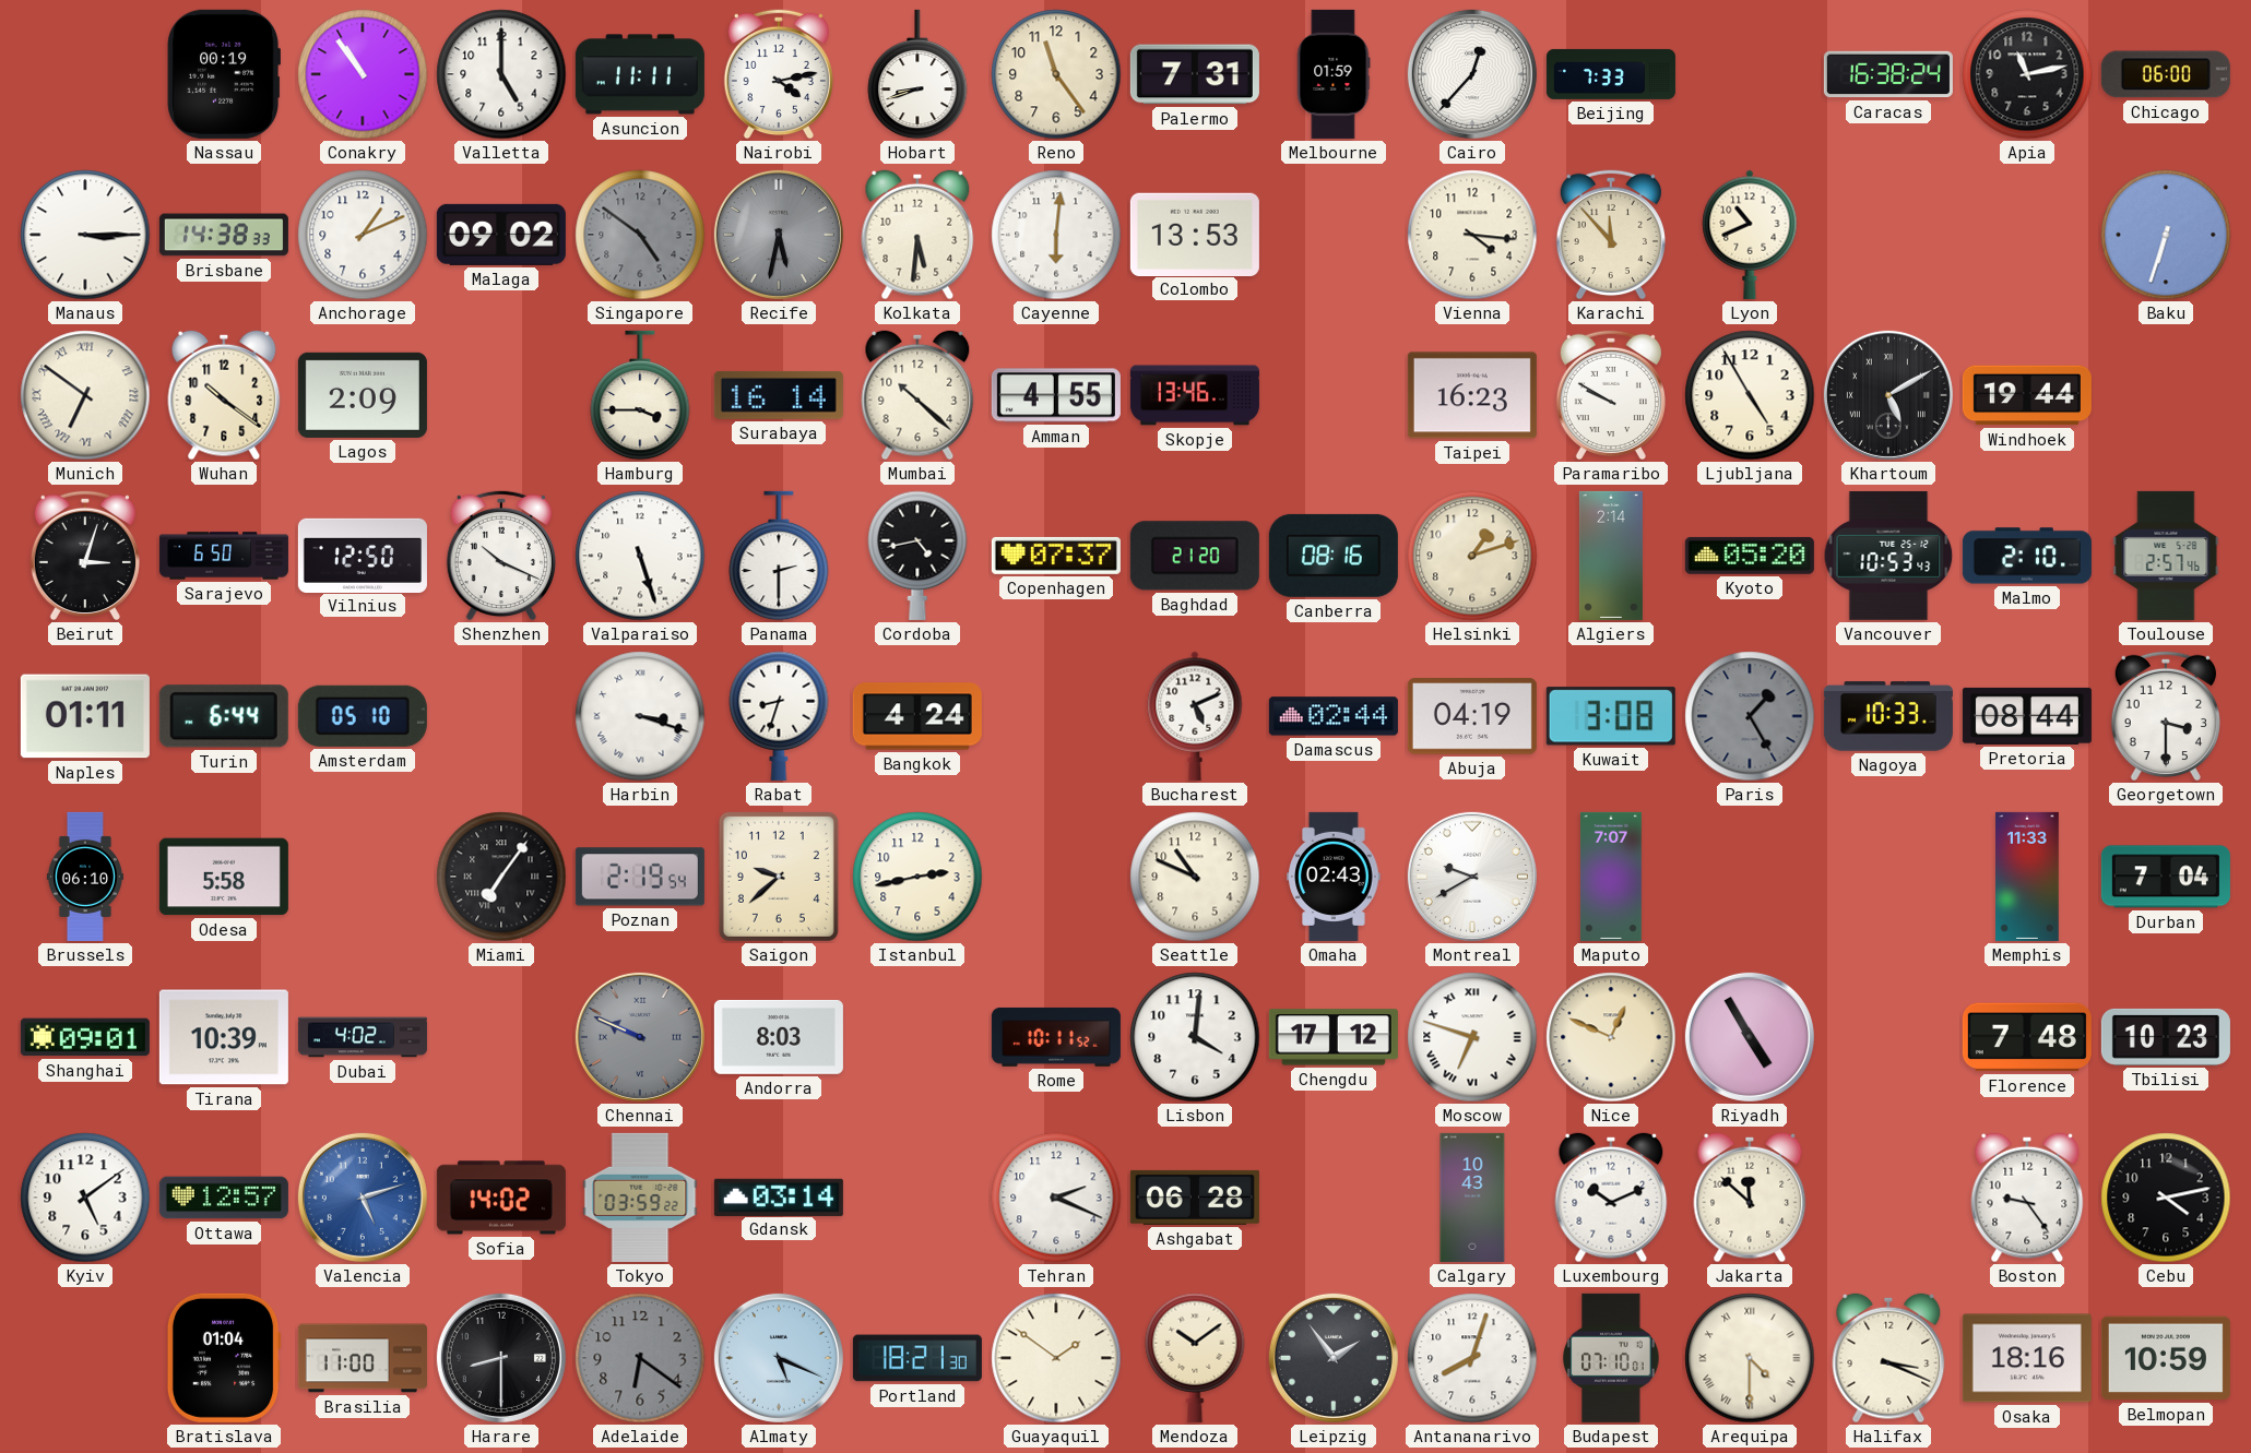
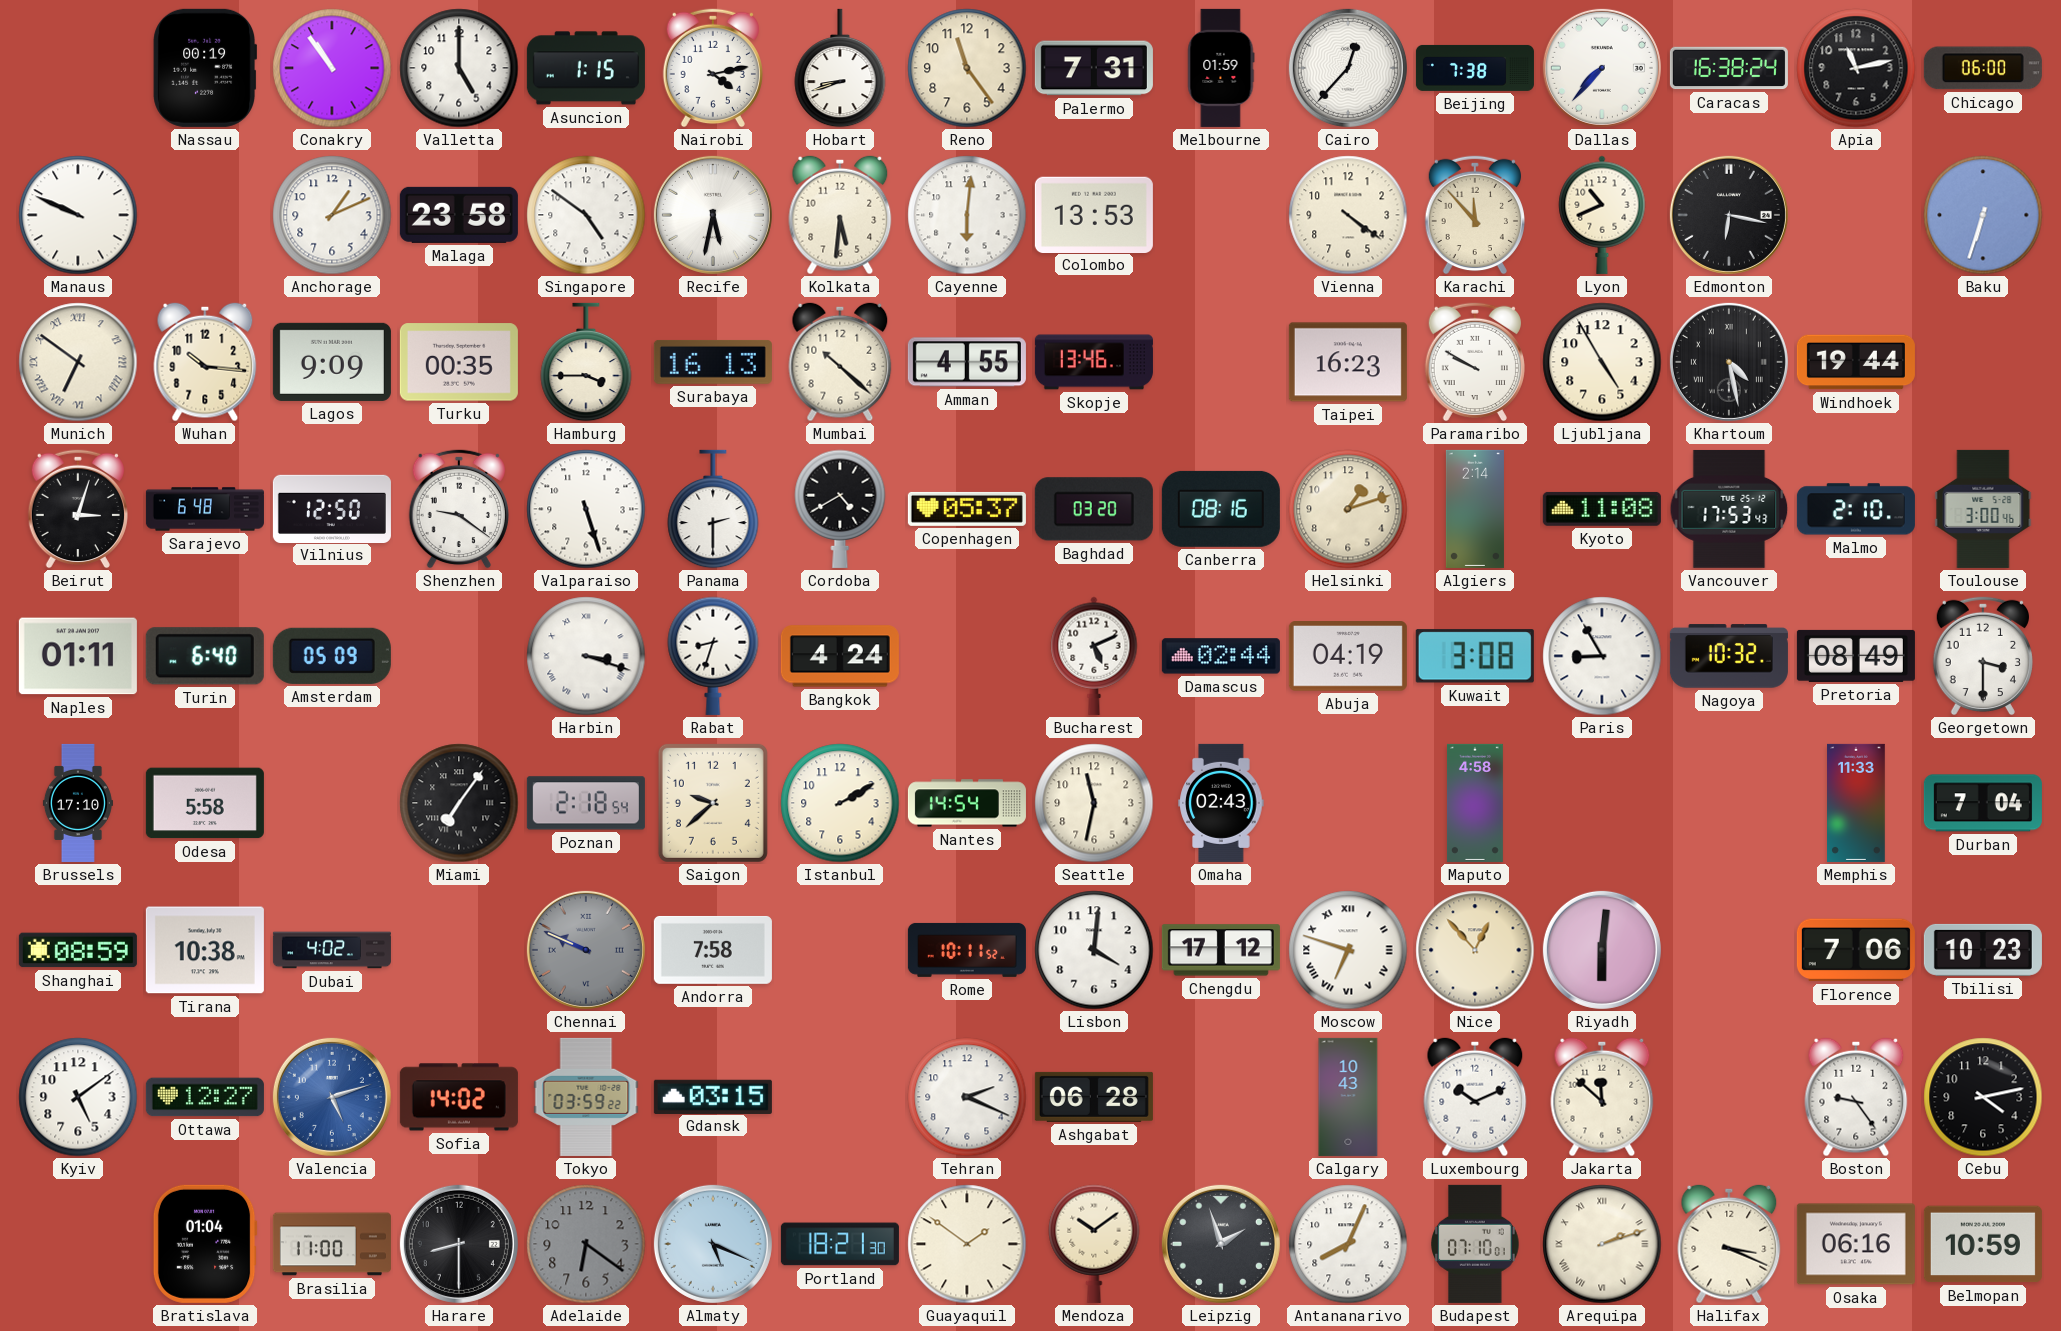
Asuncion: 11:11 -> 1:15 (586, 68)
Beijing: 7:33 -> 7:38 (1475, 68)
Dallas: none -> 7:37 (1602, 68)
Manaus: 3:15 -> 9:49 (78, 215)
Brisbane: 14:38 -> none (224, 235)
Malaga: 09:02 -> 23:58 (459, 215)
Singapore dial: grey -> white (586, 215)
Recife dial: grey -> white (713, 215)
Vienna: 4:16 -> 4:21 (1348, 215)
Edmonton: none -> 6:17 (1729, 215)
Wuhan: 10:21 -> 10:16 (205, 362)
Lagos: 2:09 -> 9:09 (332, 362)
Turku: none -> 00:35 (459, 362)
Surabaya: 16:14 -> 16:13 (713, 362)
Khartoum: 5:10 -> 4:28 (1729, 362)
Sarajevo: 6:50 -> 6:48 (205, 509)
Shenzhen: 10:19 -> 9:21 (459, 509)
Cordoba: 4:43 -> 4:40 (840, 509)
Copenhagen: 07:37 -> 05:37 (967, 509)
Baghdad: 21:20 -> 03:20 (1094, 509)
Kyoto: 05:20 -> 11:08 (1602, 509)
Vancouver: 10:53 -> 17:53 (1729, 509)
Toulouse: 2:57 -> 3:00 (1983, 509)
Turin: 6:44 -> 6:40 (205, 656)
Amsterdam: 05:10 -> 05:09 (332, 656)
Paris: 1:25 -> 8:55 (1602, 656)
Paris dial: grey -> white (1602, 656)
Nagoya: 10:33 -> 10:32 (1729, 656)
Pretoria: 08:44 -> 08:49 (1856, 656)
Brussels: 06:10 -> 17:10 (78, 803)
Poznan: 2:19 -> 2:18 (586, 803)
Istanbul: 2:43 -> 2:10 (840, 803)
Nantes: none -> 14:54 (967, 803)
Seattle: 10:49 -> 11:32 (1094, 803)
Montreal: 9:40 -> none (1472, 877)
Maputo: 7:07 -> 4:58 (1475, 803)
Shanghai: 09:01 -> 08:59 (78, 950)
Tirana: 10:39 -> 10:38 (205, 950)
Andorra: 8:03 -> 7:58 (713, 950)
Nice: 12:49 -> 12:53 (1475, 950)
Riyadh: 4:55 -> 6:01 (1602, 950)
Florence: 7:48 -> 7:06 (1856, 950)
Ottawa: 12:57 -> 12:27 (205, 1097)
Gdansk: 03:14 -> 03:15 (713, 1096)
Leipzig: 1:54 -> 1:57 (1221, 1244)
Antananarivo: 8:03 -> 8:04 (1348, 1244)
Arequipa: 4:30 -> 2:12 (1602, 1244)
Osaka: 18:16 -> 06:16 (1856, 1244)
